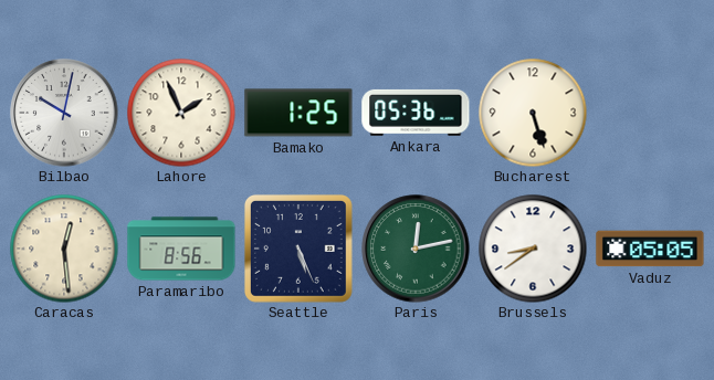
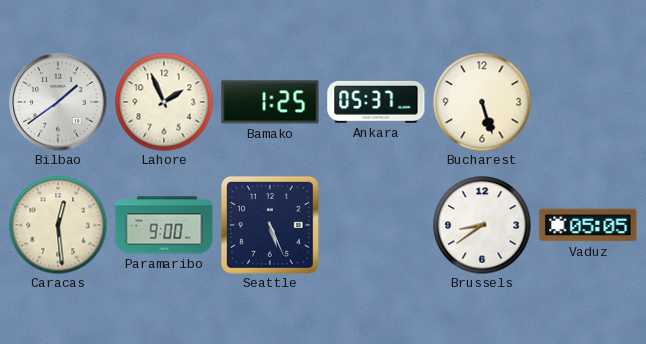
Bilbao: 10:02 -> 1:39 (58, 102)
Ankara: 05:36 -> 05:37 (376, 102)
Paramaribo: 8:56 -> 9:00 (164, 225)
Paris: 12:13 -> none (416, 249)
